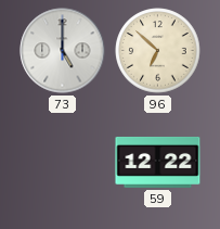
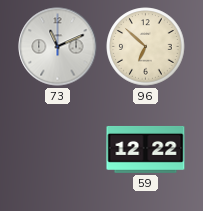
73: 5:00 -> 11:11 (58, 47)
